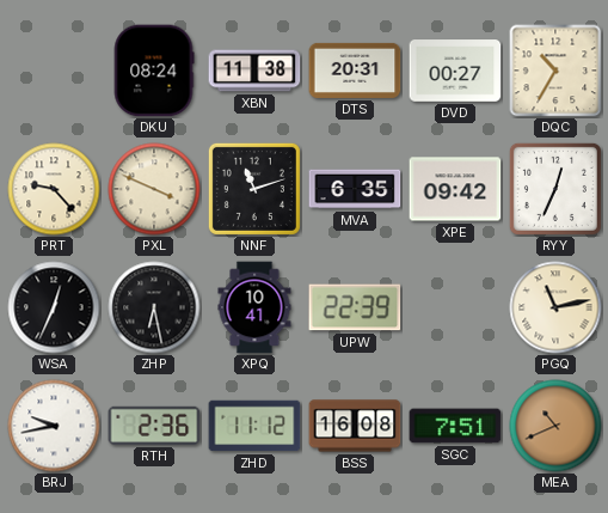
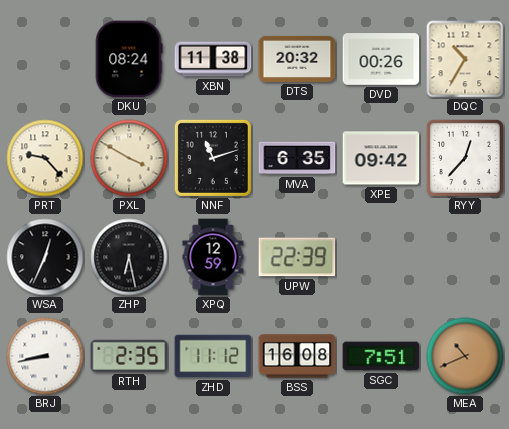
DTS: 20:31 -> 20:32 (297, 59)
DVD: 00:27 -> 00:26 (381, 59)
PXL: 3:49 -> 3:50 (129, 158)
RYY: 12:34 -> 12:37 (465, 158)
XPQ: 10:41 -> 12:59 (213, 257)
PGQ: 11:13 -> none (555, 307)
BRJ: 9:43 -> 8:43 (45, 356)
RTH: 2:36 -> 2:35 (129, 356)
